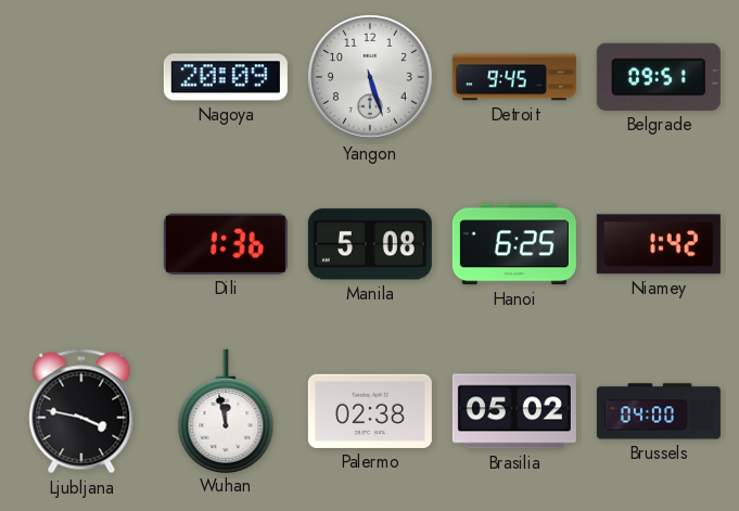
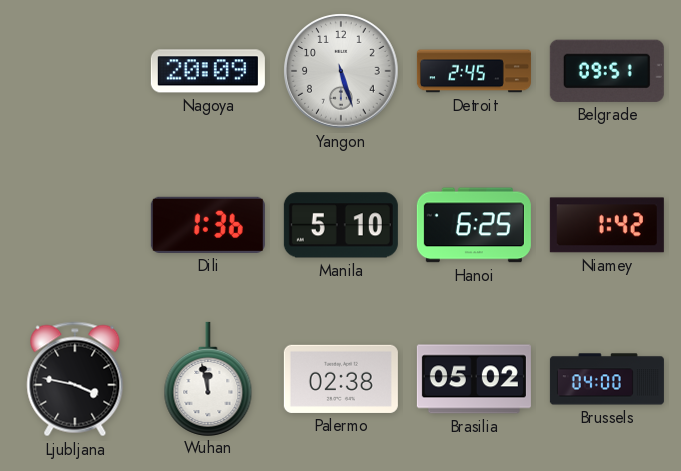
Detroit: 9:45 -> 2:45 (474, 71)
Manila: 5:08 -> 5:10 (341, 225)
